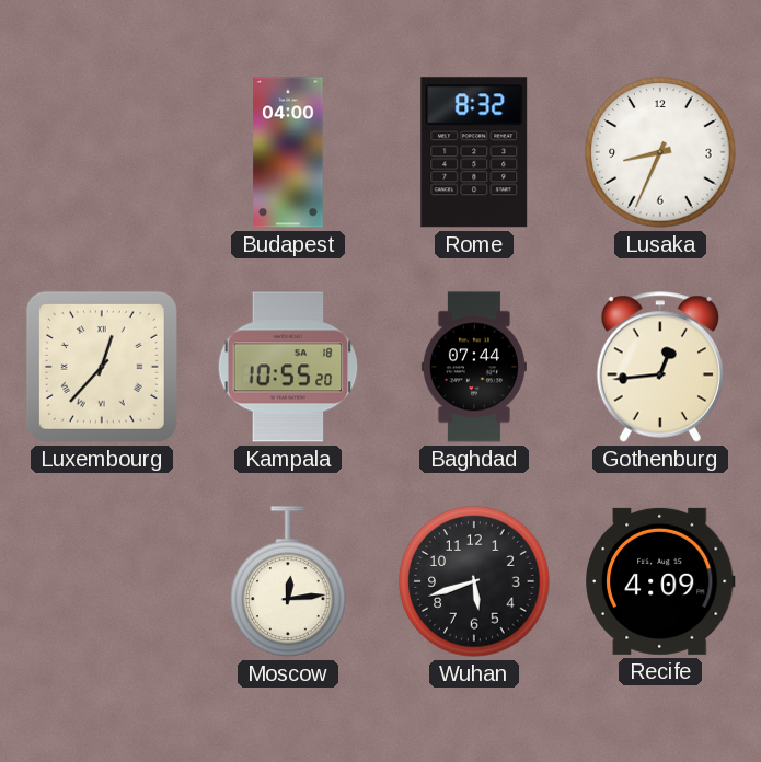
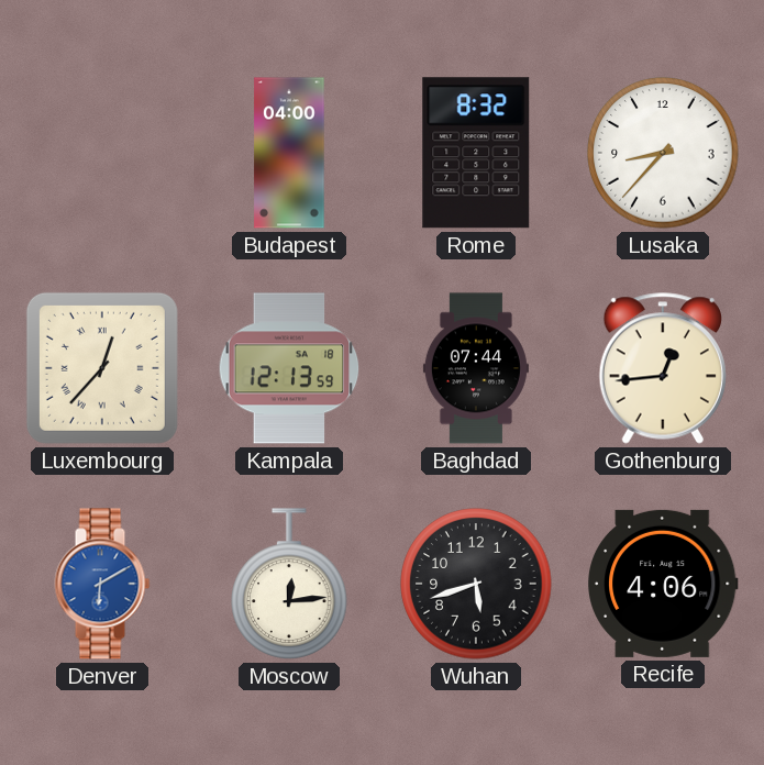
Lusaka: 8:34 -> 8:37 (663, 153)
Kampala: 10:55 -> 12:13 (289, 368)
Denver: none -> 6:10 (102, 584)
Recife: 4:09 -> 4:06 (664, 584)
